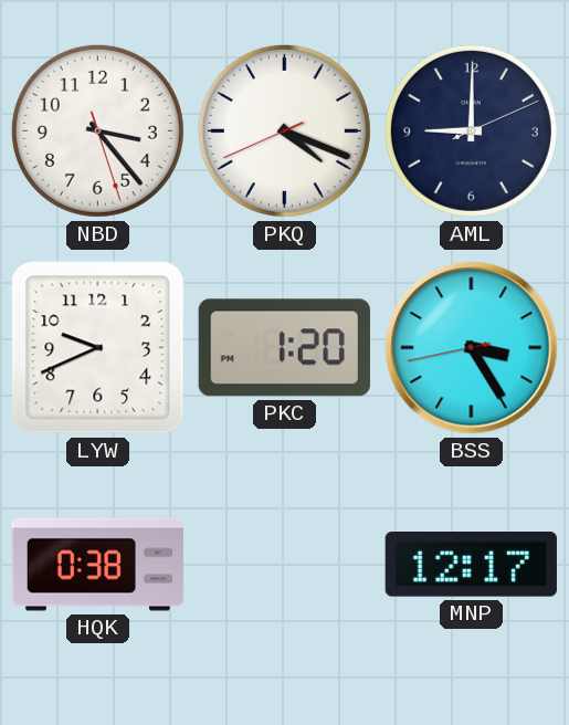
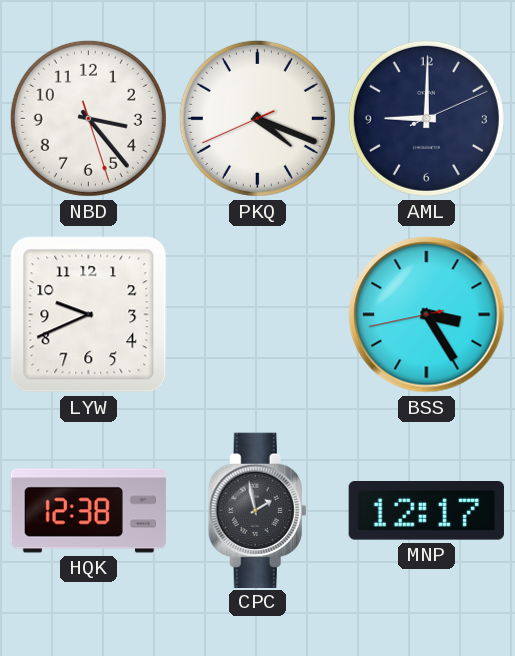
PKC: 1:20 -> none (284, 348)
HQK: 0:38 -> 12:38 (89, 511)
CPC: none -> 1:58 (257, 510)
